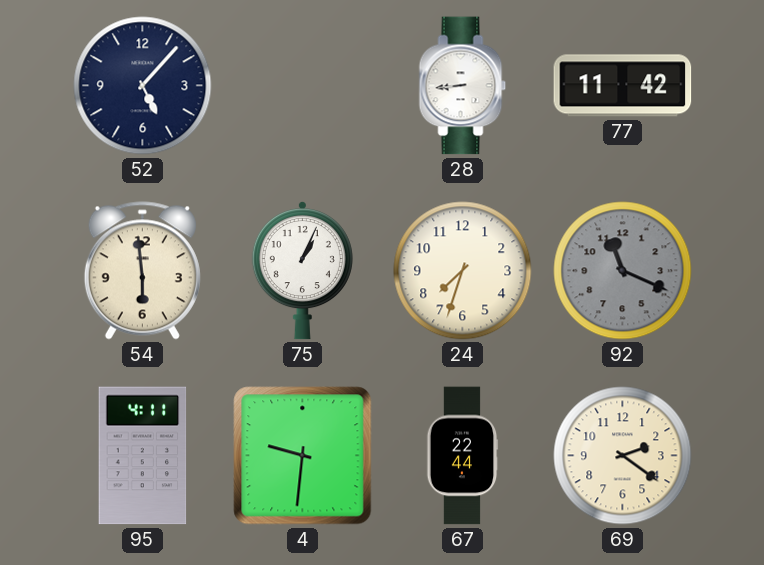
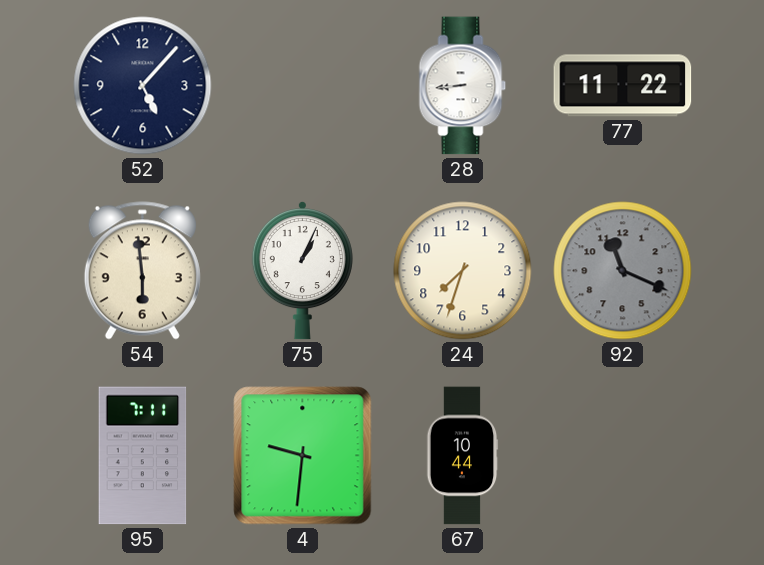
77: 11:42 -> 11:22 (623, 86)
95: 4:11 -> 7:11 (143, 456)
67: 22:44 -> 10:44 (462, 456)
69: 2:21 -> none (623, 456)
